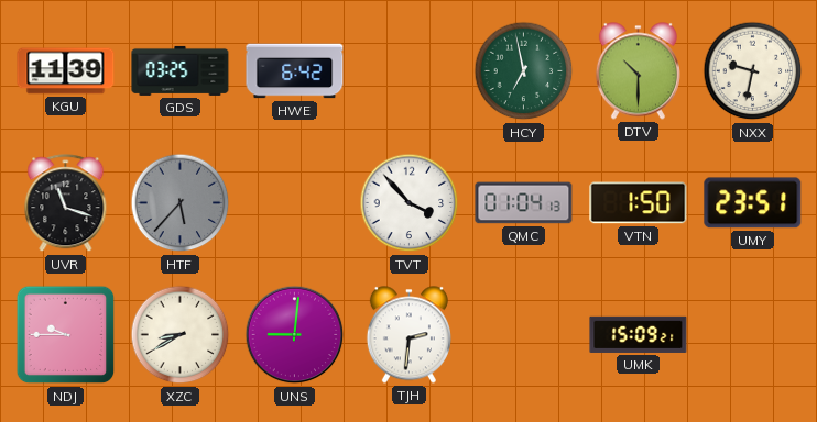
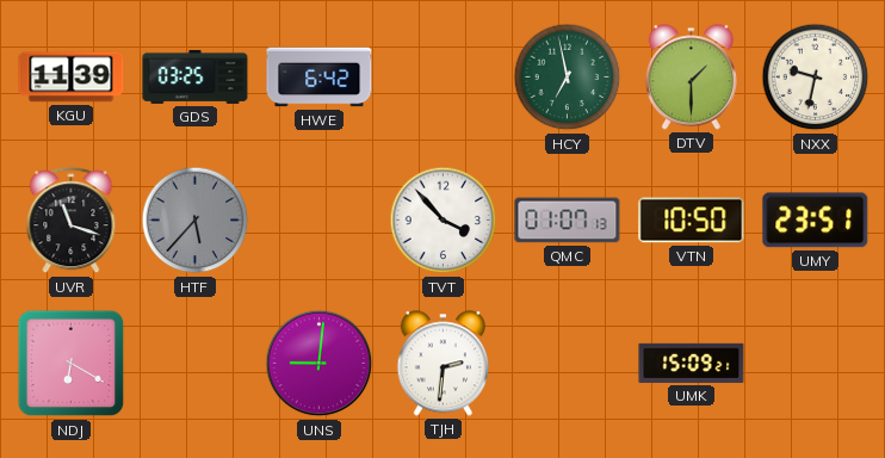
DTV: 10:30 -> 1:30 (691, 78)
QMC: 01:04 -> 01:07 (568, 221)
VTN: 1:50 -> 10:50 (692, 221)
NDJ: 9:45 -> 6:20 (72, 364)
XZC: 8:40 -> none (181, 335)
